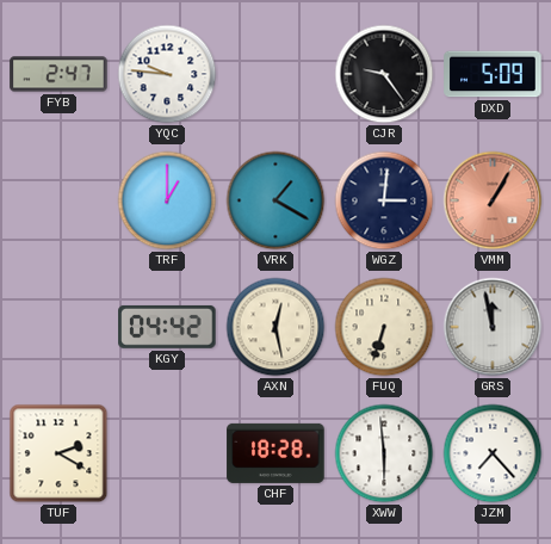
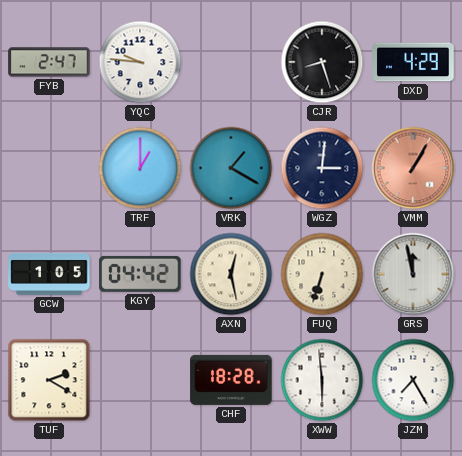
CJR: 9:24 -> 8:27 (322, 62)
DXD: 5:09 -> 4:29 (413, 62)
GCW: none -> 1:05 (49, 274)
JZM: 7:23 -> 7:25 (413, 380)
